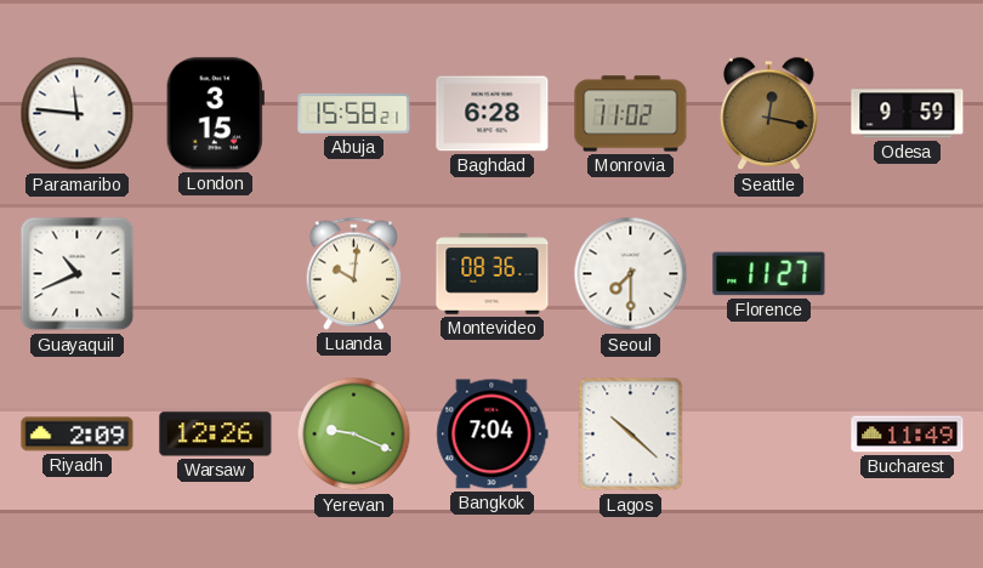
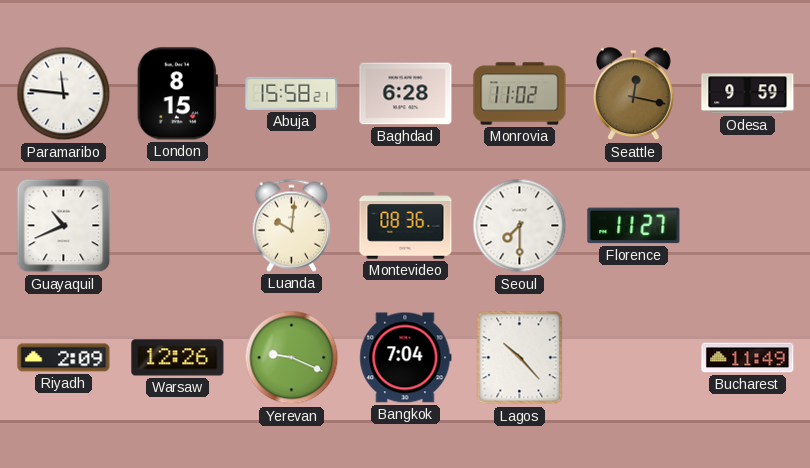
London: 3:15 -> 8:15 (177, 94)
Lagos: 10:22 -> 10:23 (520, 358)
